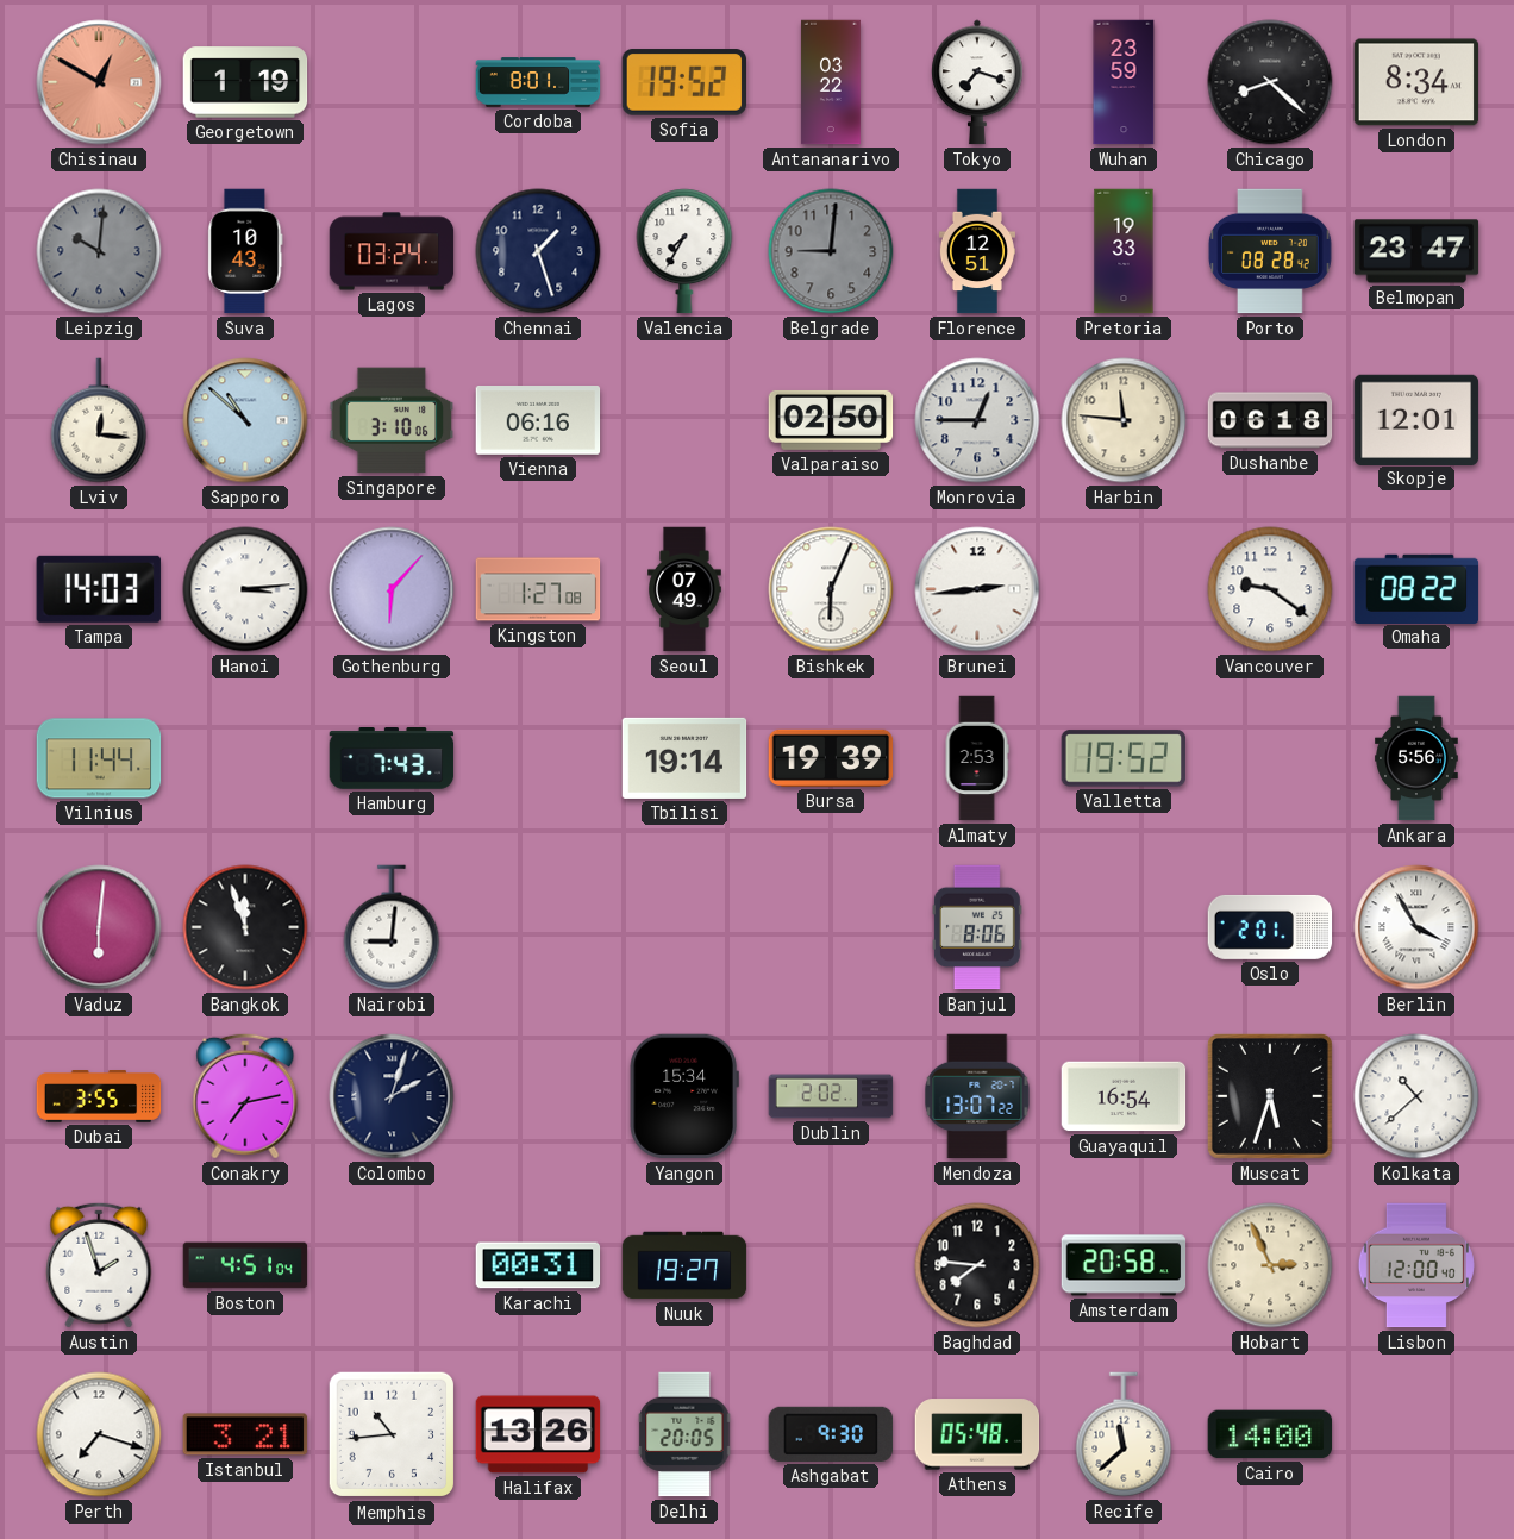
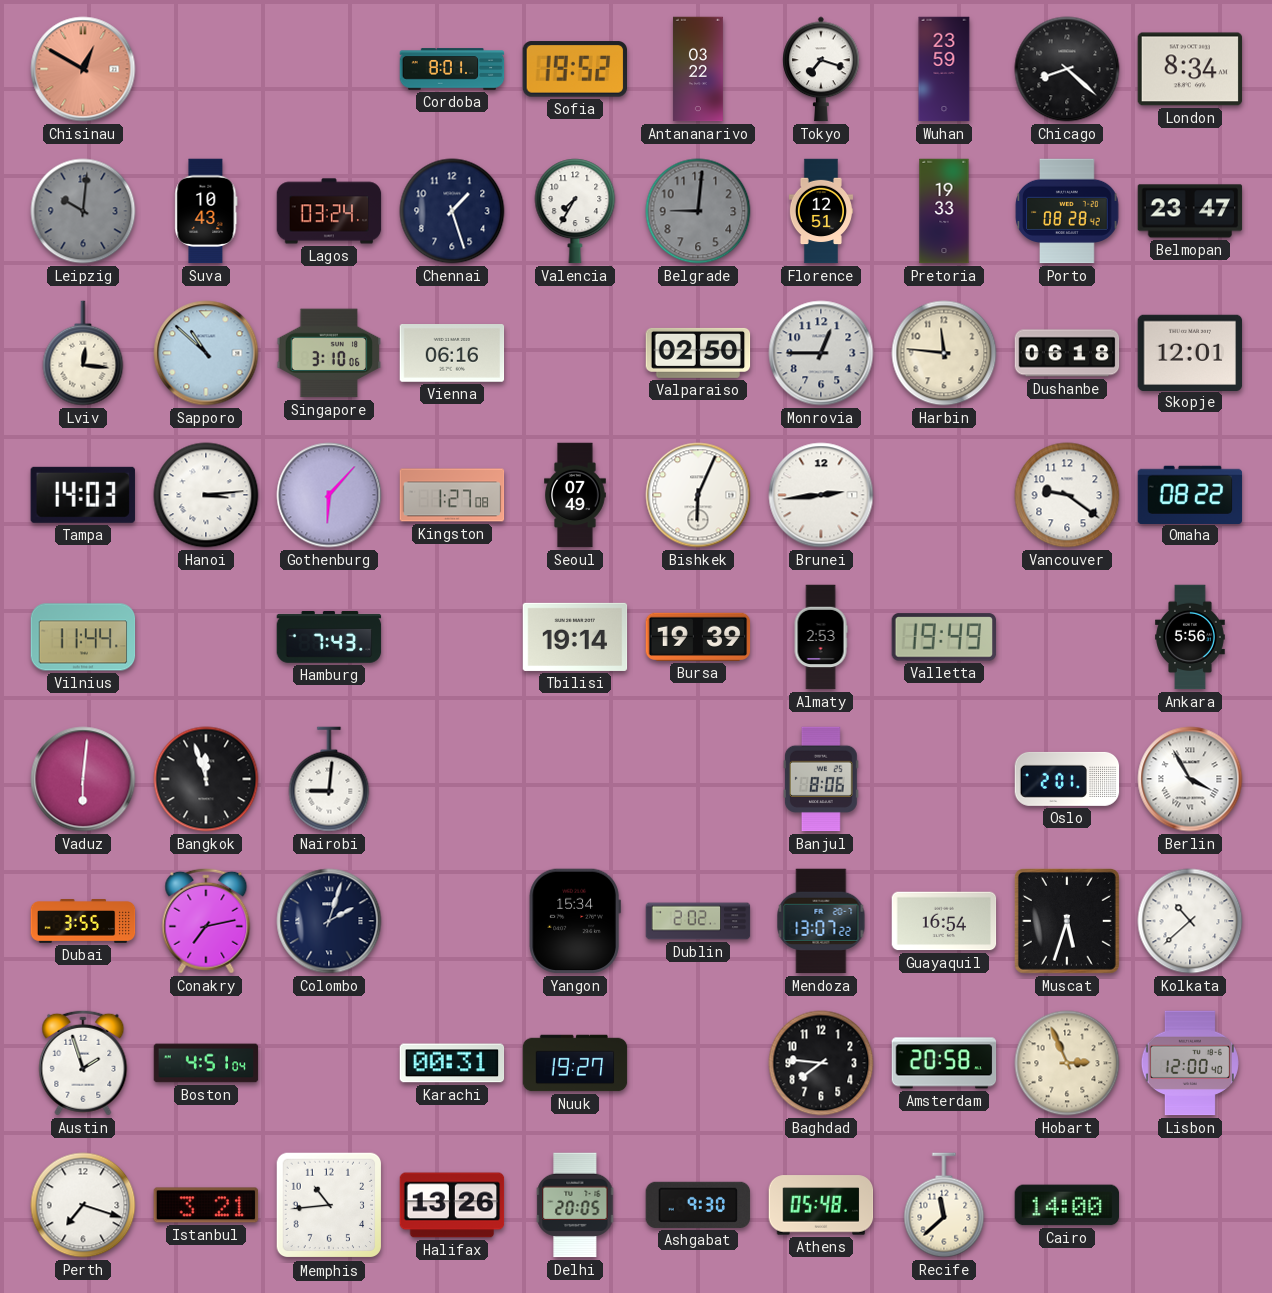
Georgetown: 1:19 -> none (245, 82)
Valletta: 19:52 -> 19:49 (944, 637)
